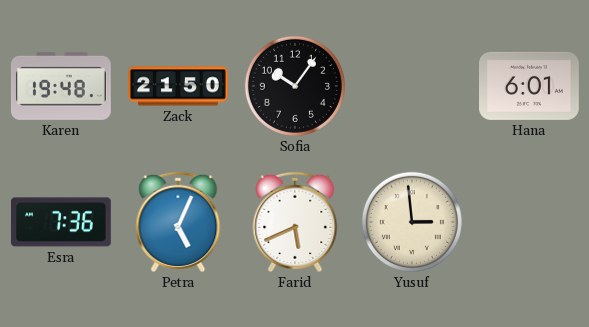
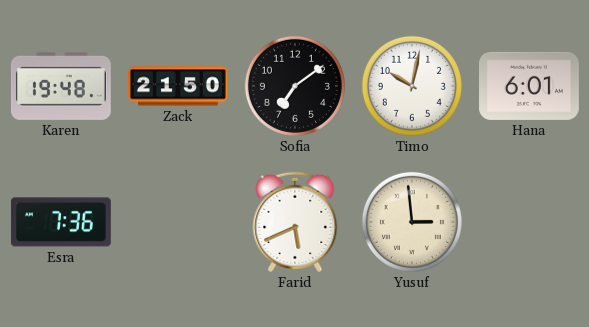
Sofia: 10:06 -> 7:09 (295, 86)
Timo: none -> 10:02 (412, 86)
Petra: 5:04 -> none (178, 222)
